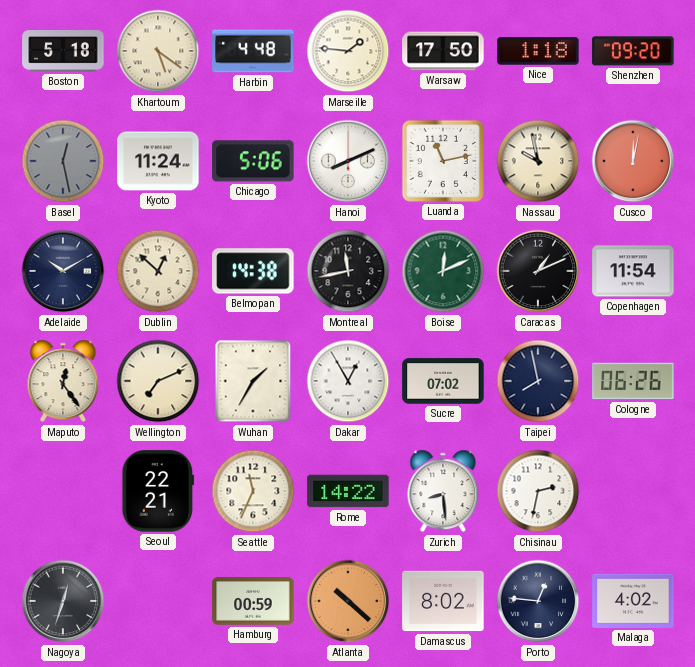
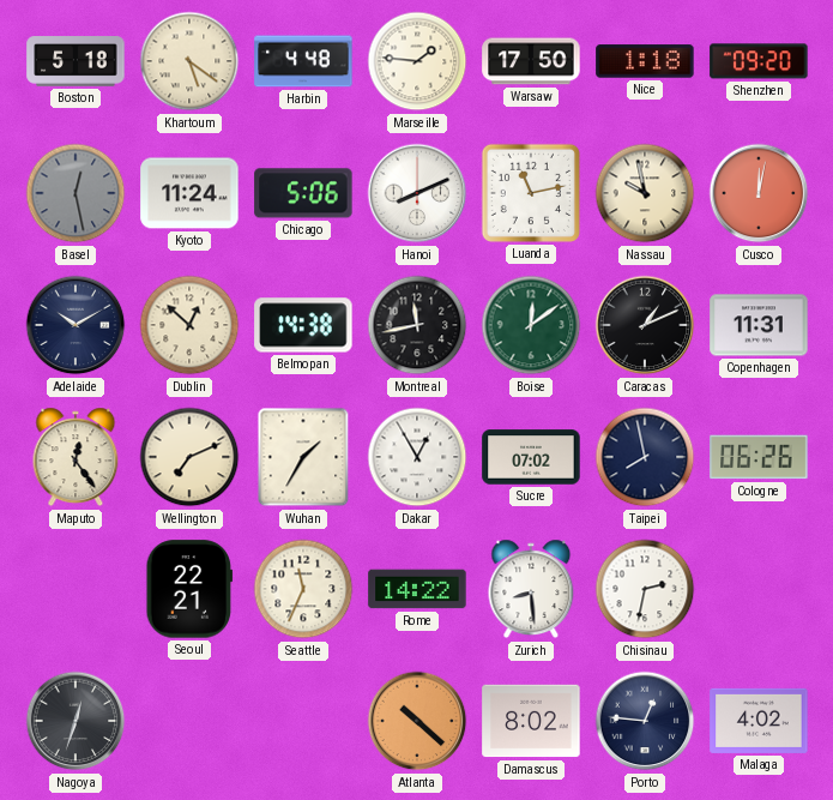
Boise: 12:11 -> 12:09 (531, 325)
Copenhagen: 11:54 -> 11:31 (759, 325)
Hamburg: 00:59 -> none (253, 601)
